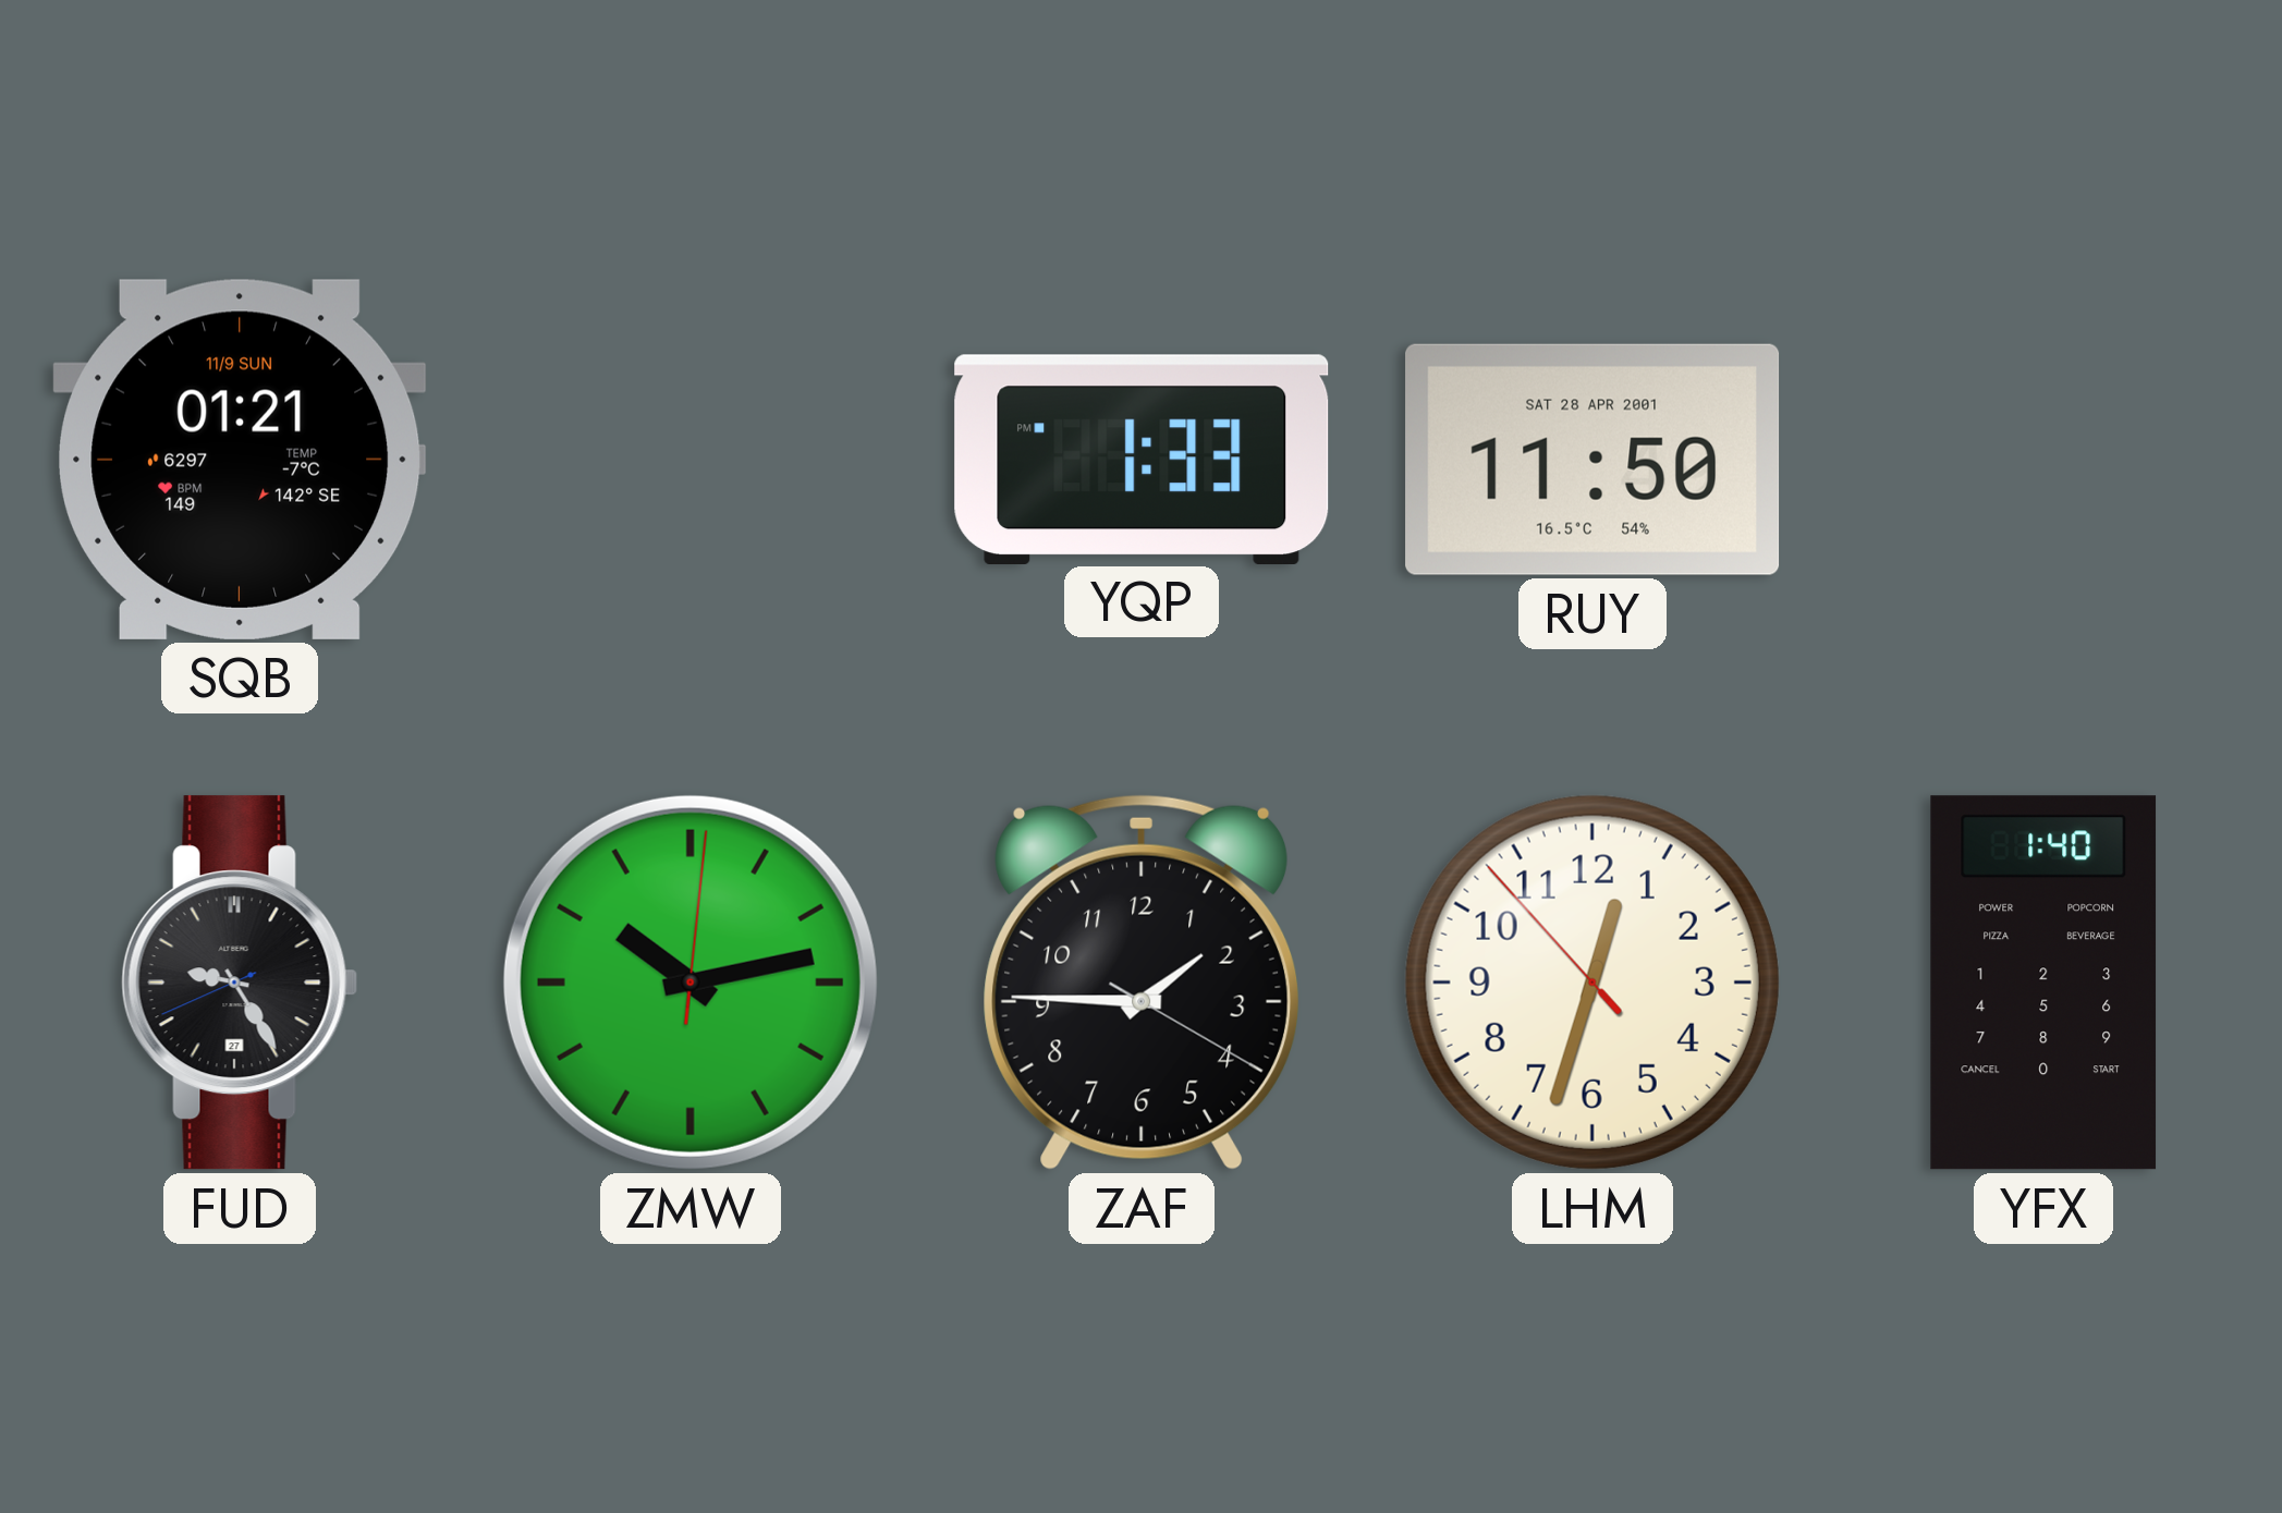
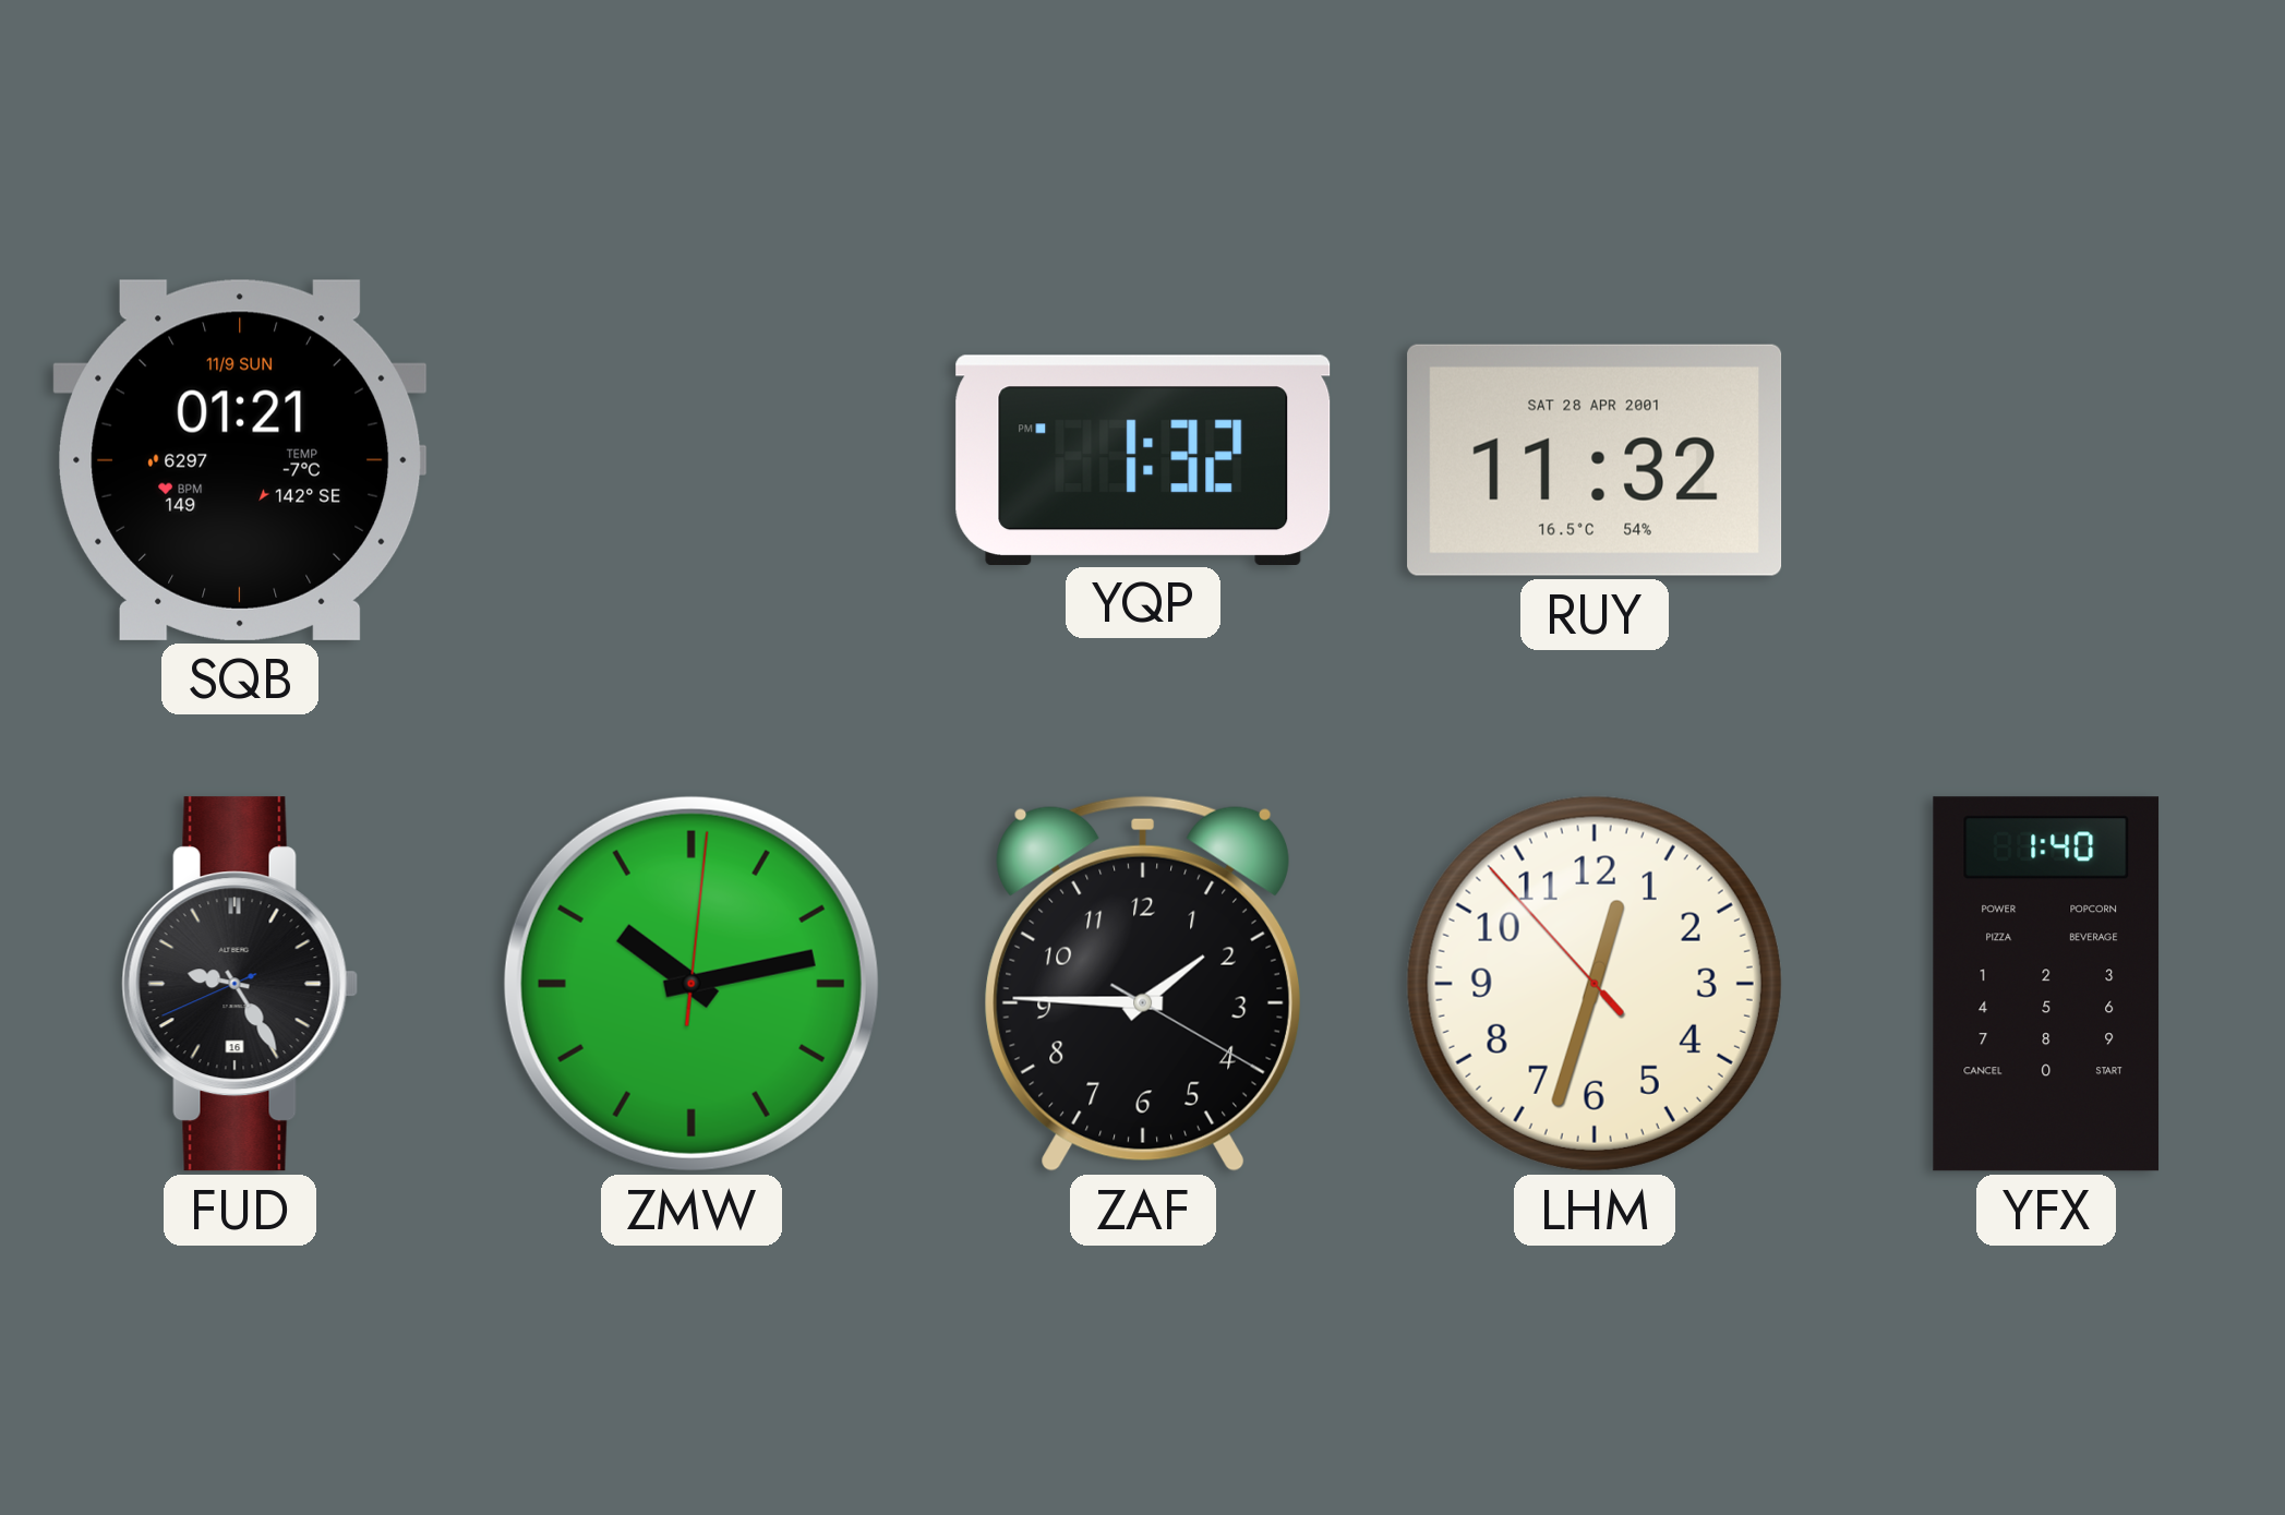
YQP: 1:33 -> 1:32 (1143, 459)
RUY: 11:50 -> 11:32 (1595, 460)
FUD date: 27 -> 16 (240, 984)
